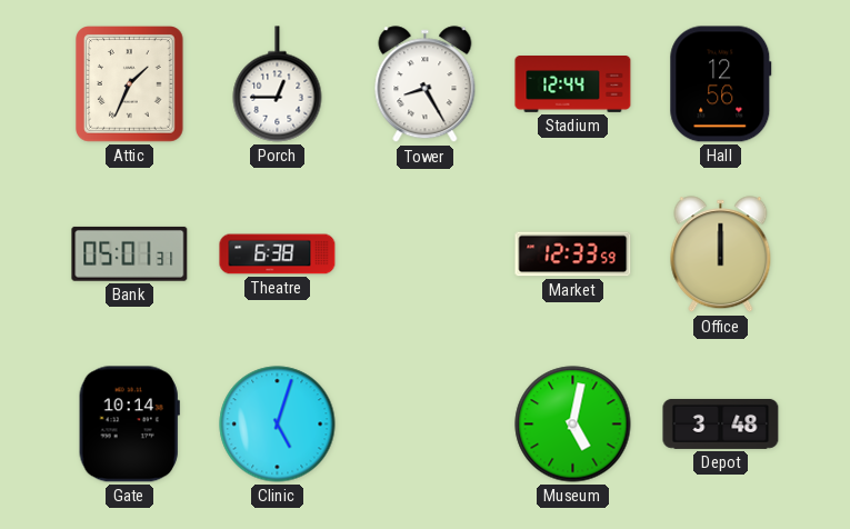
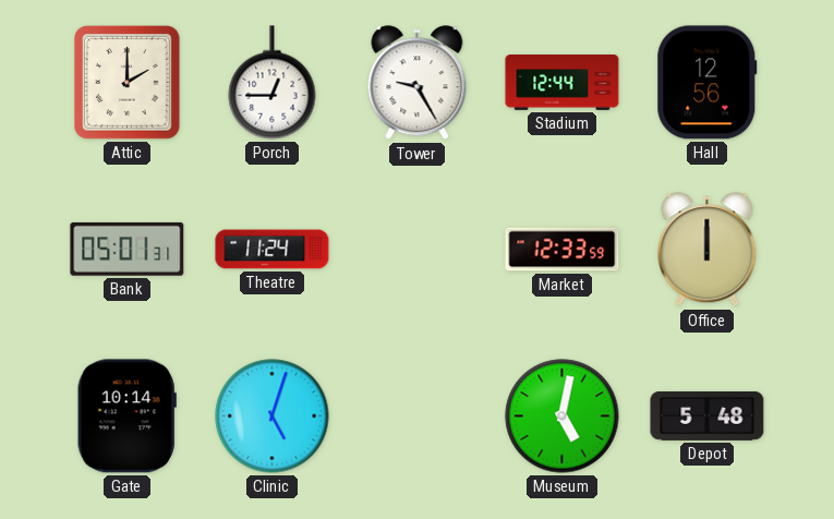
Attic: 1:34 -> 2:00 (128, 83)
Tower: 8:25 -> 9:25 (418, 83)
Theatre: 6:38 -> 11:24 (273, 250)
Depot: 3:48 -> 5:48 (708, 415)
